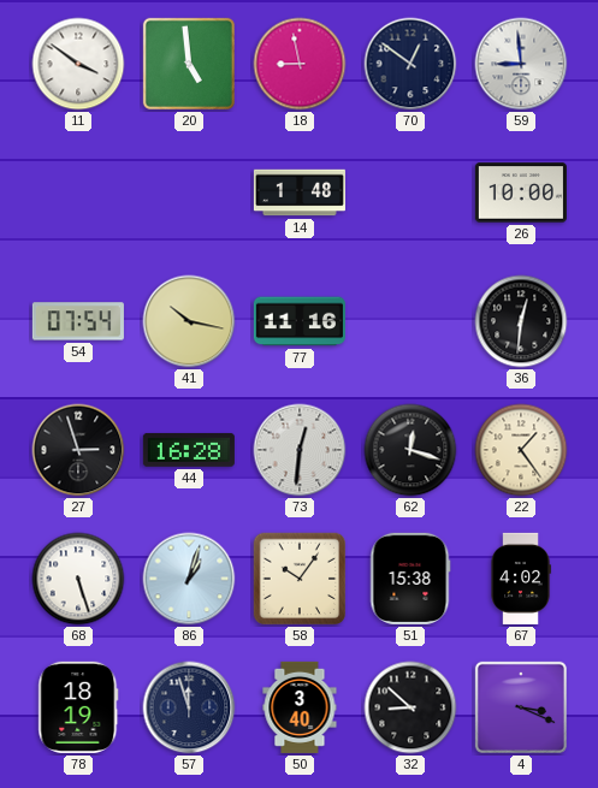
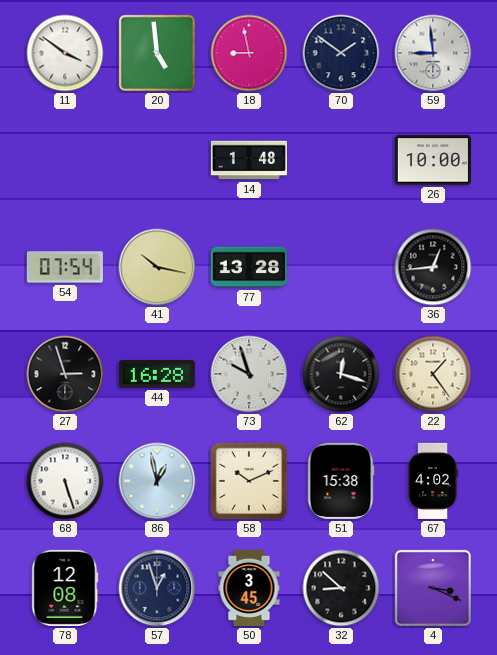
70: 12:51 -> 1:51 (341, 53)
77: 11:16 -> 13:28 (249, 267)
36: 12:31 -> 12:44 (433, 267)
73: 12:31 -> 9:57 (249, 374)
86: 1:03 -> 12:58 (157, 481)
58: 10:06 -> 10:11 (249, 481)
78: 18:19 -> 12:08 (65, 588)
57: 11:57 -> 12:57 (157, 588)
50: 3:40 -> 3:45 (249, 588)
